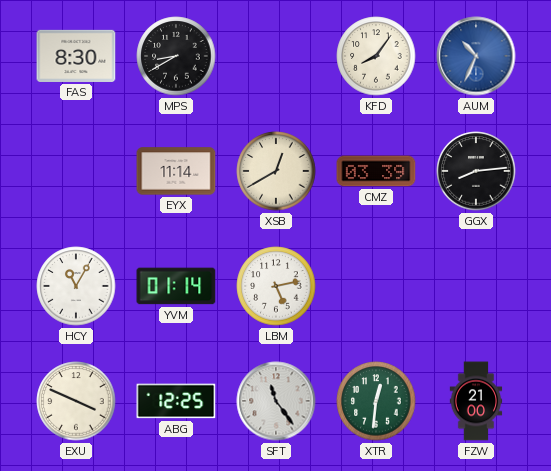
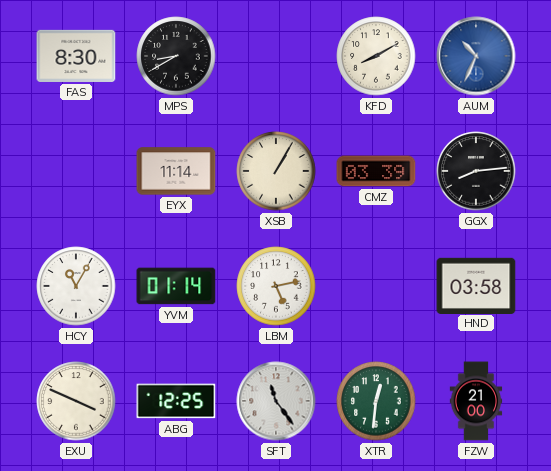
KFD: 8:06 -> 8:10 (376, 56)
XSB: 12:40 -> 1:05 (276, 171)
HND: none -> 03:58 (476, 285)
